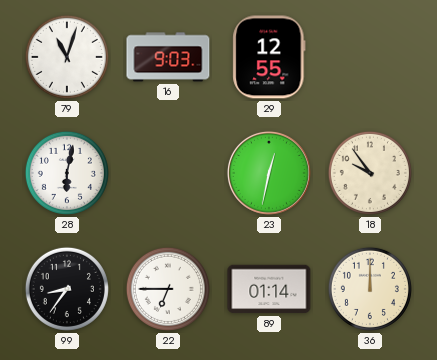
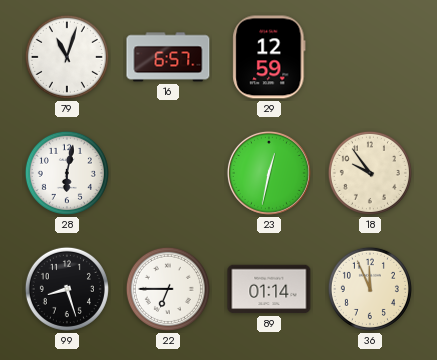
16: 9:03 -> 6:57 (168, 57)
29: 12:55 -> 12:59 (269, 57)
99: 8:36 -> 8:27 (67, 289)
36: 12:00 -> 11:56 (370, 289)
